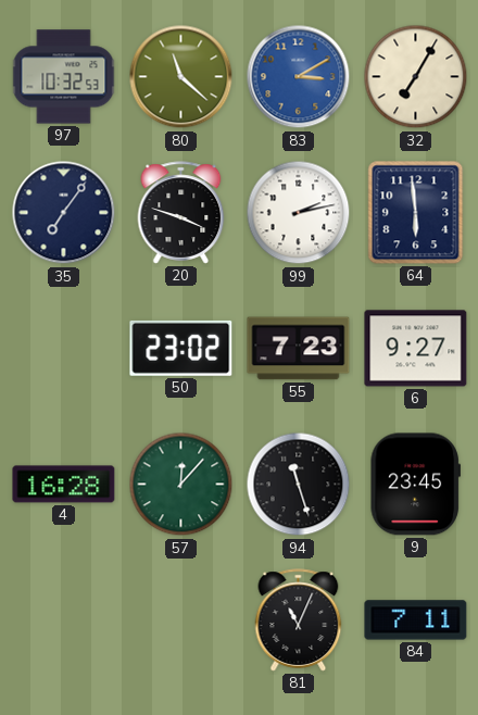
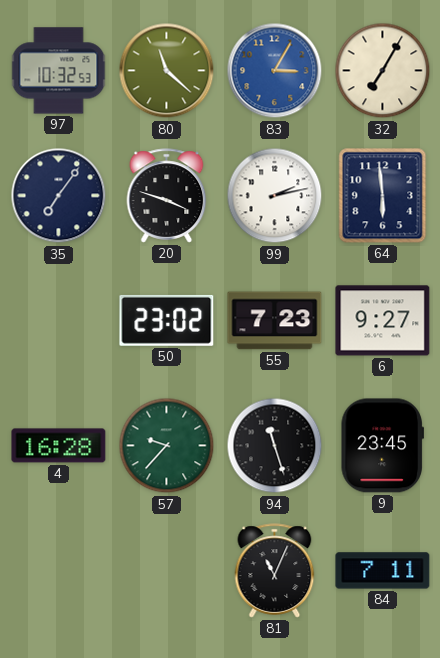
83: 3:10 -> 3:05 (275, 71)
57: 12:07 -> 9:37 (167, 446)
